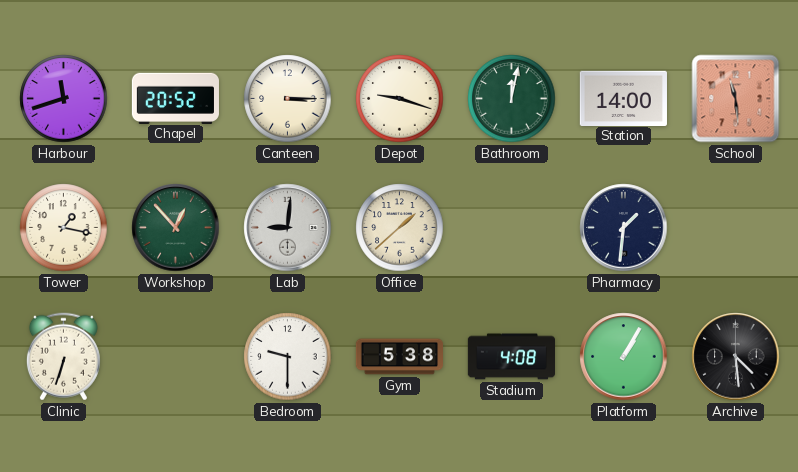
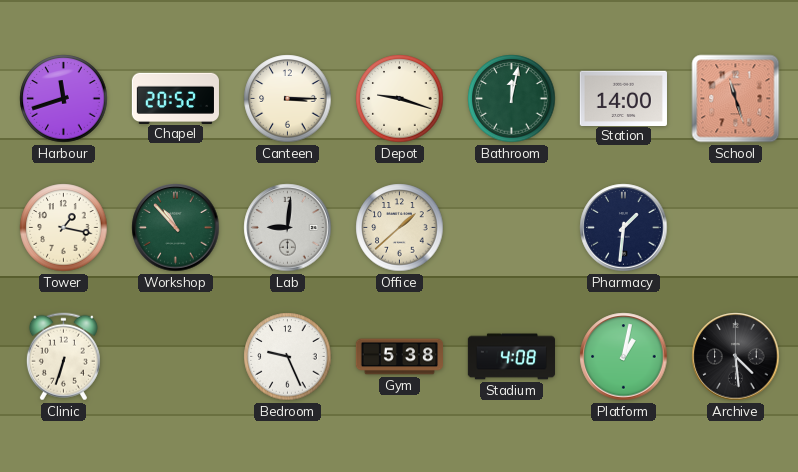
School: 11:29 -> 11:27 (736, 99)
Workshop: 12:53 -> 10:53 (176, 228)
Bedroom: 9:30 -> 9:26 (288, 357)
Platform: 1:05 -> 1:02 (624, 357)
